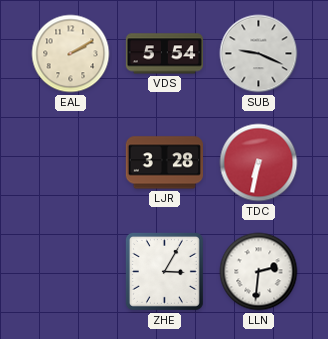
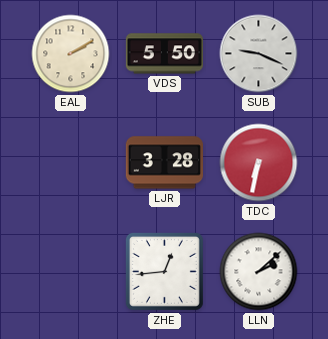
VDS: 5:54 -> 5:50 (164, 54)
ZHE: 3:05 -> 12:44 (164, 271)
LLN: 2:31 -> 2:08 (259, 272)
